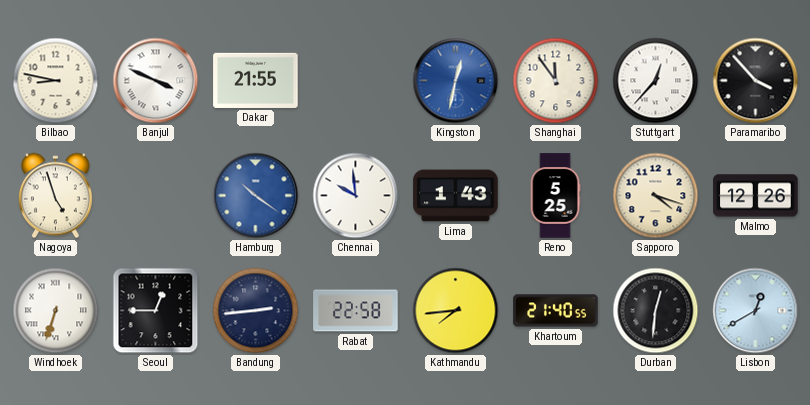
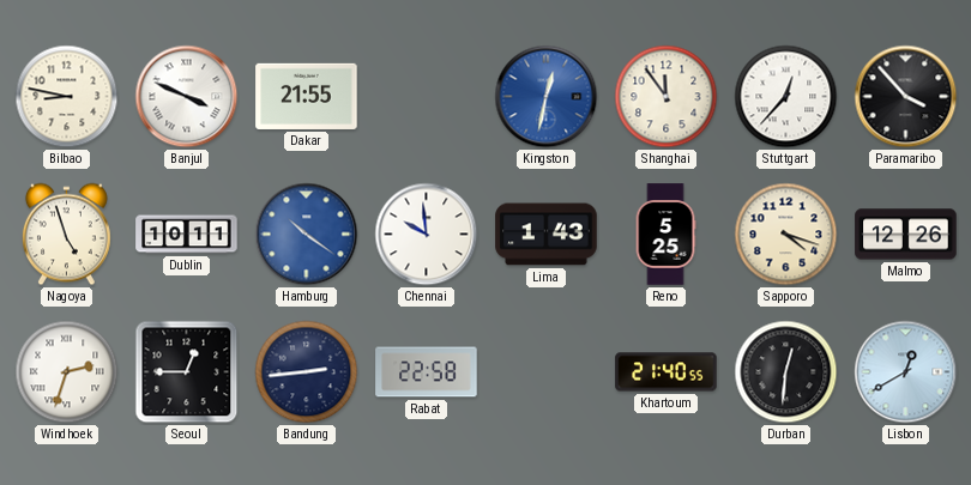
Dublin: none -> 10:11 (187, 235)
Windhoek: 6:33 -> 2:33 (67, 372)
Kathmandu: 7:44 -> none (456, 311)
